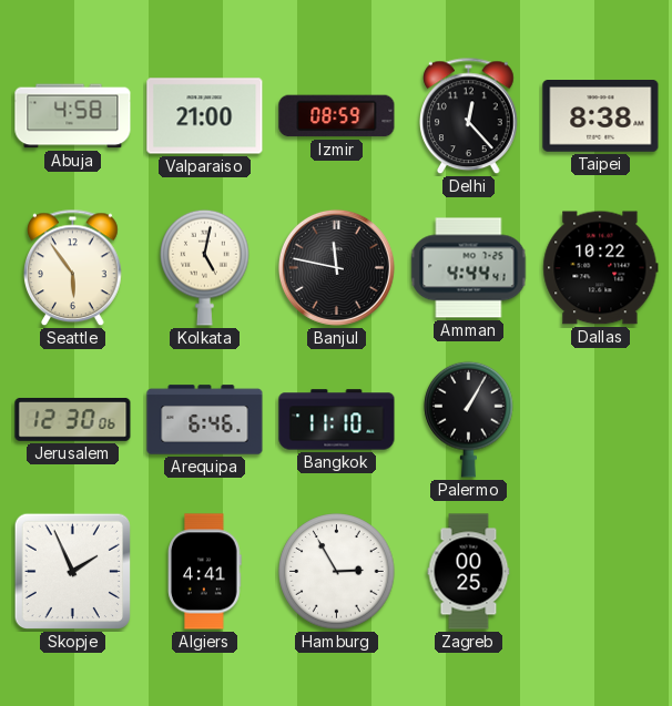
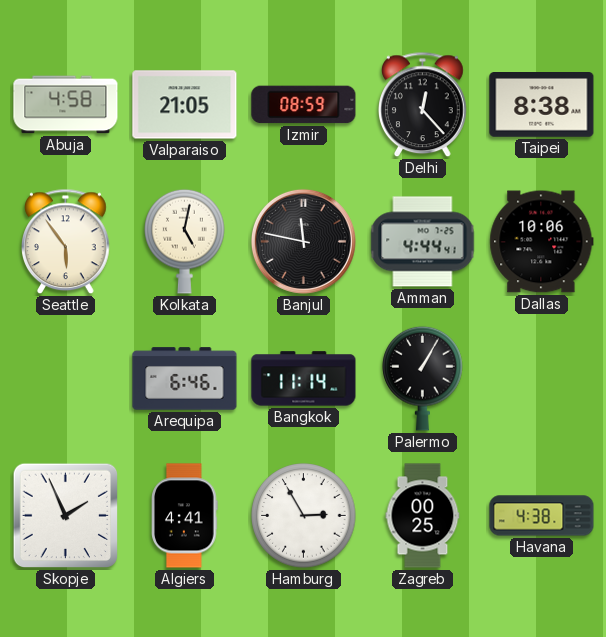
Valparaiso: 21:00 -> 21:05 (185, 105)
Dallas: 10:22 -> 10:06 (542, 242)
Jerusalem: 12:30 -> none (73, 420)
Bangkok: 11:10 -> 11:14 (304, 379)
Havana: none -> 4:38 (542, 516)
